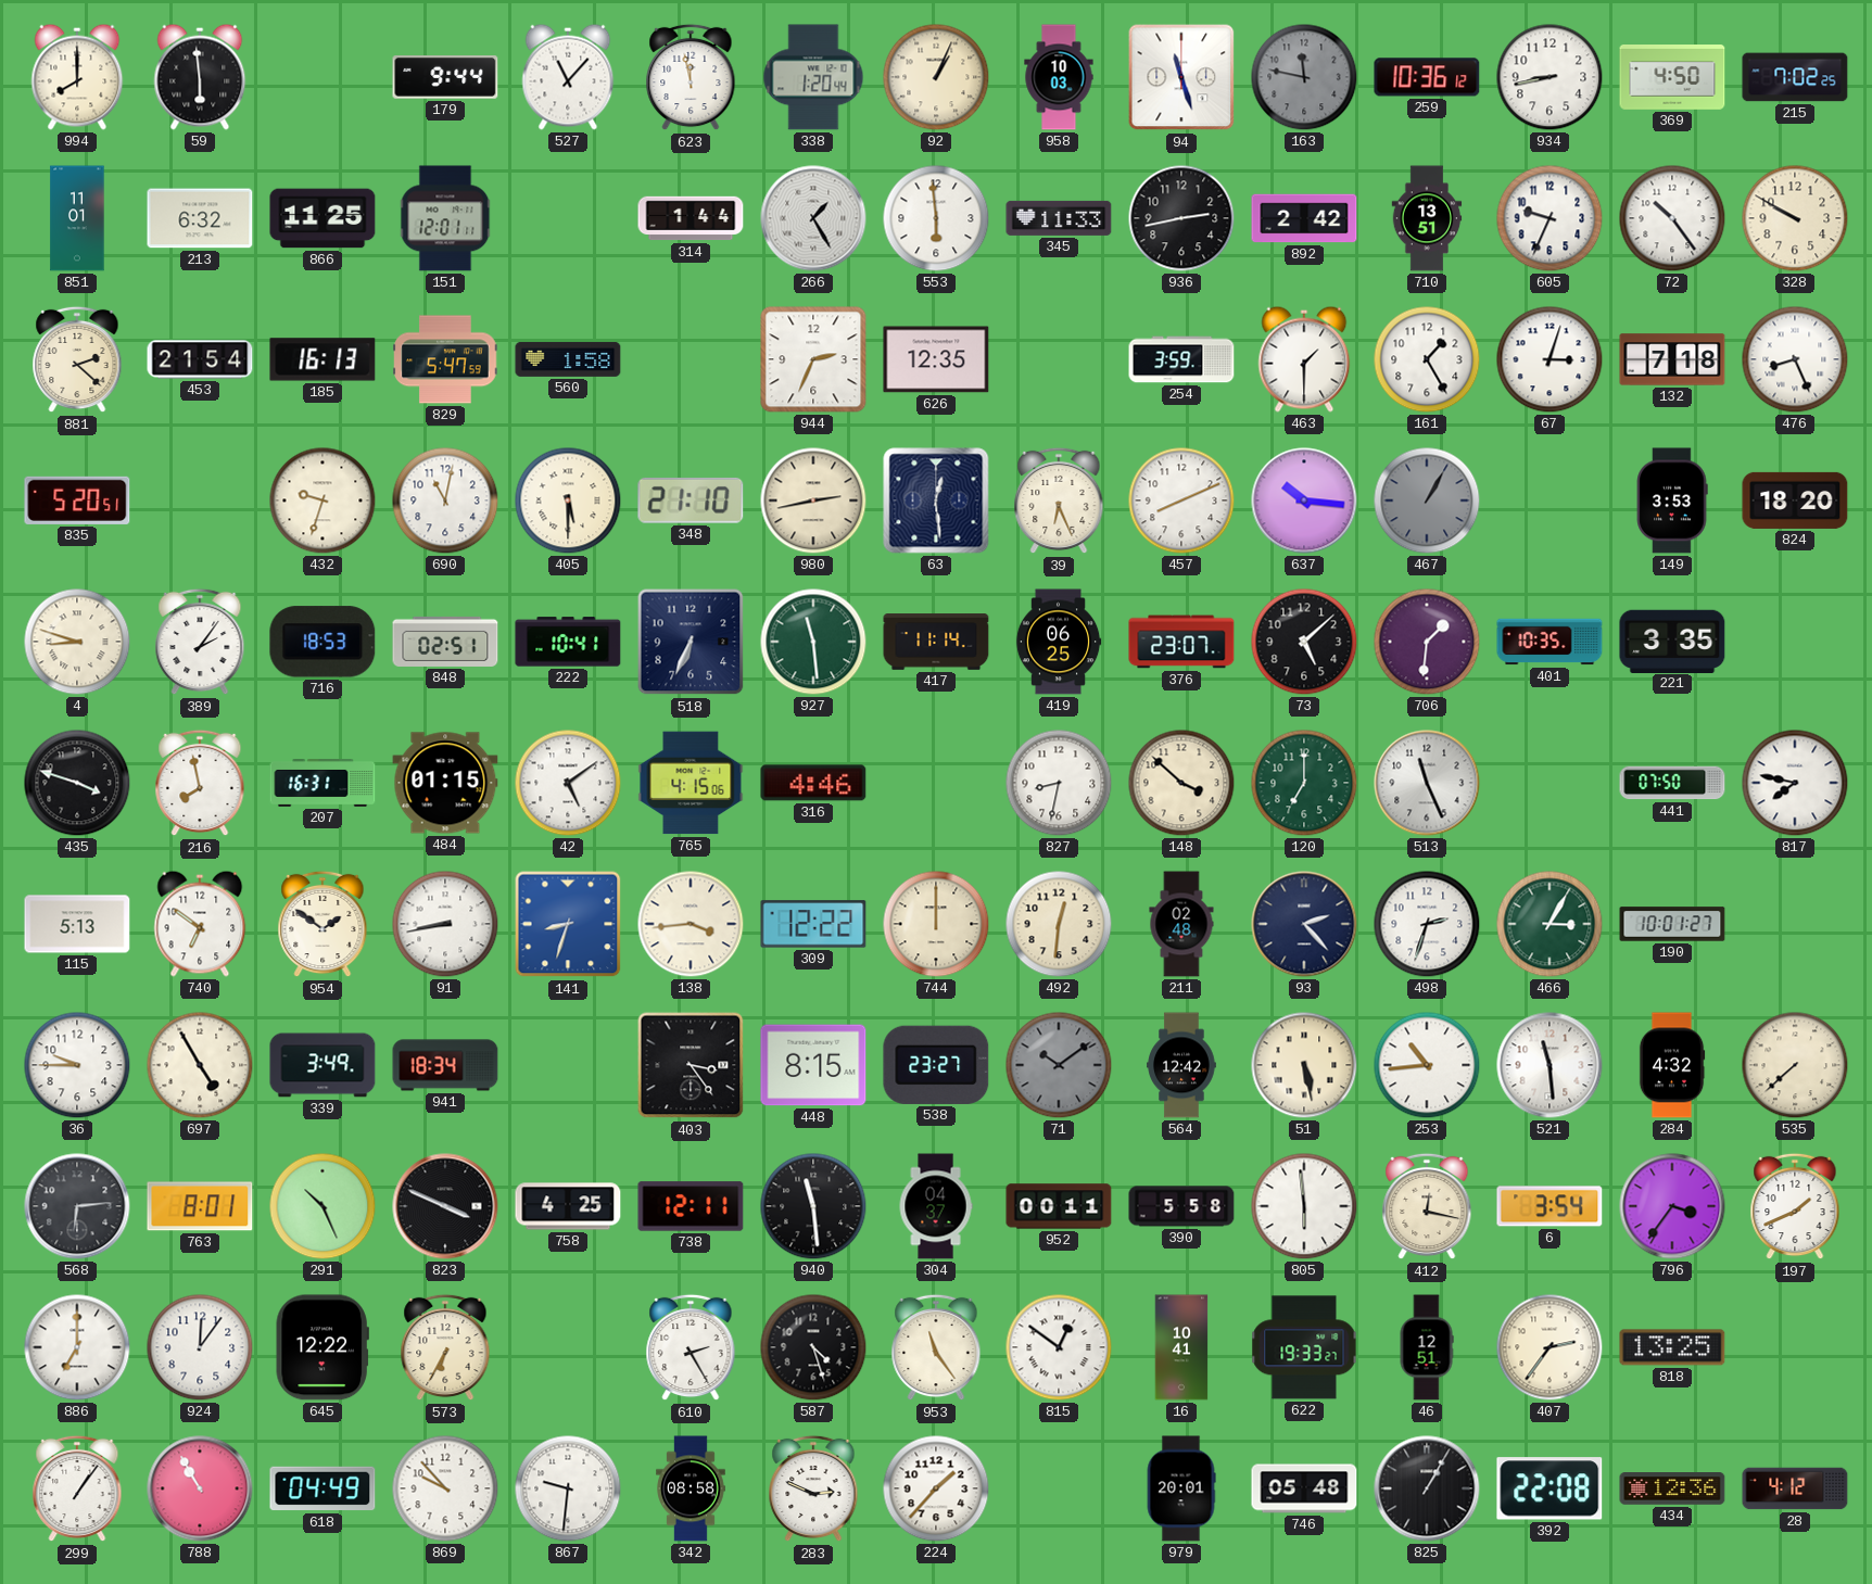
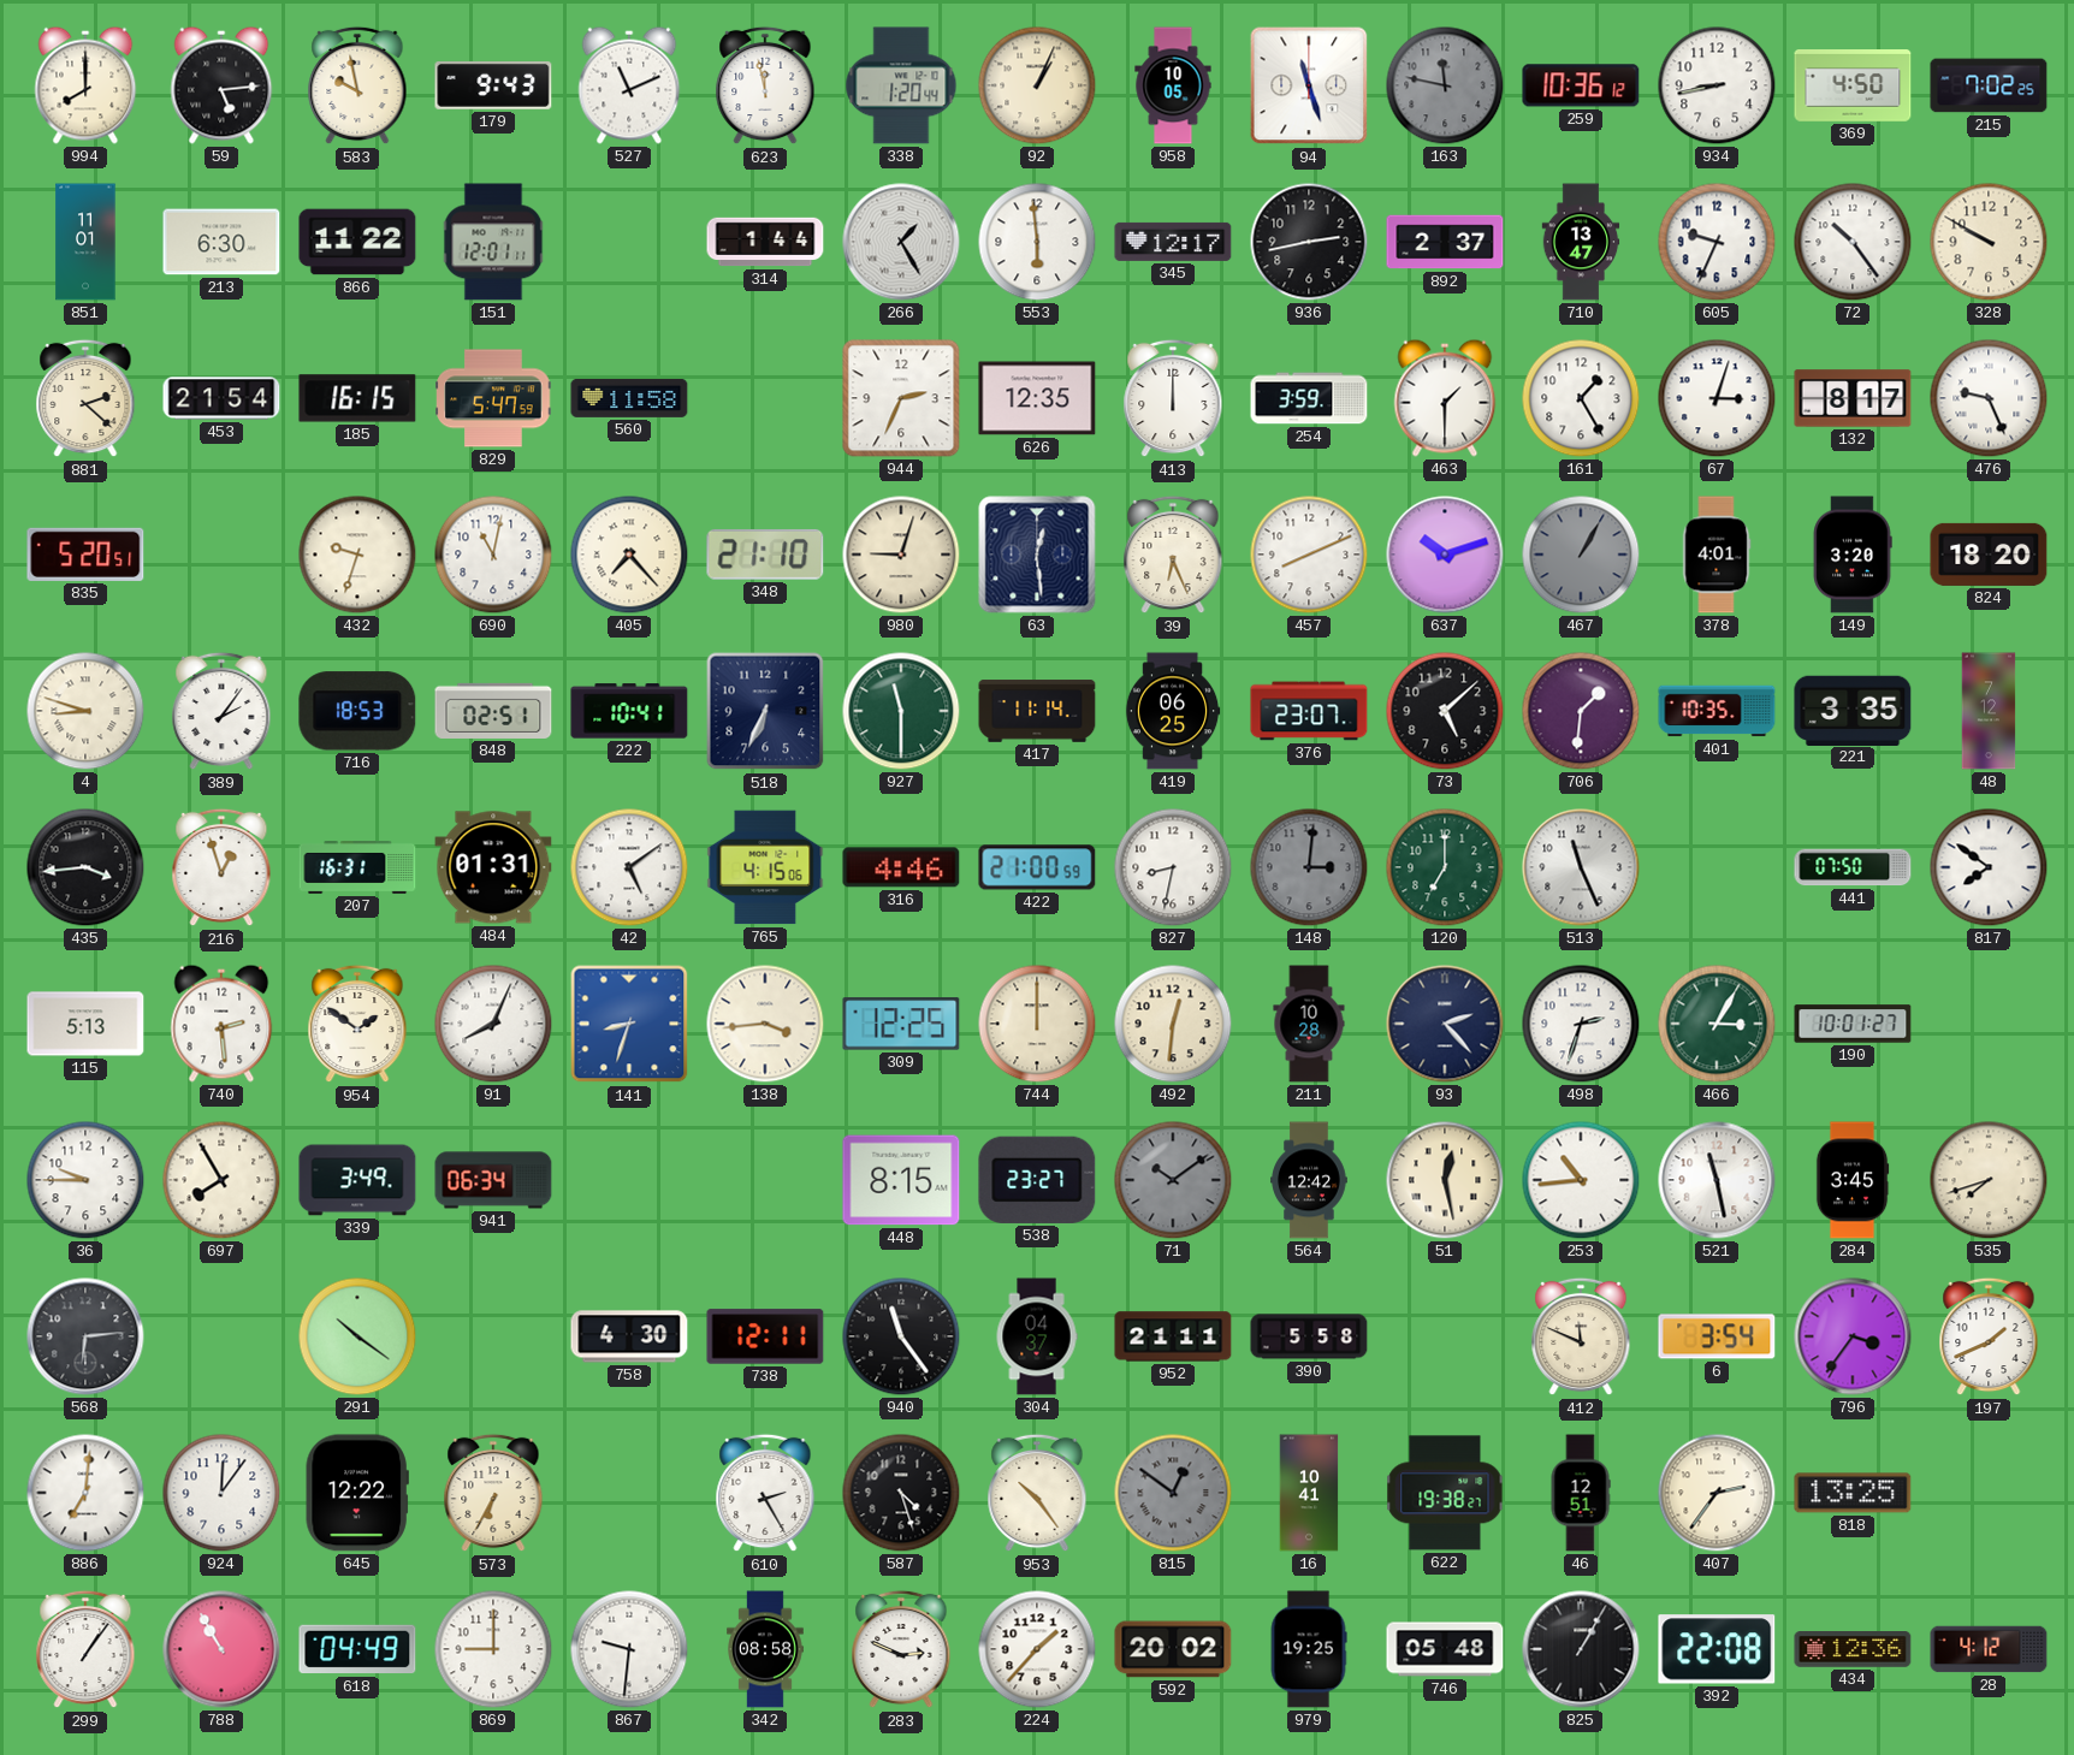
59: 5:59 -> 5:14 (221, 85)
583: none -> 9:58 (357, 85)
179: 9:44 -> 9:43 (493, 87)
527: 11:07 -> 11:11 (629, 85)
958: 10:03 -> 10:05 (1173, 85)
213: 6:32 -> 6:30 (221, 242)
866: 11:25 -> 11:22 (357, 242)
345: 11:33 -> 12:17 (1173, 242)
892: 2:42 -> 2:37 (1445, 242)
710: 13:51 -> 13:47 (1581, 242)
185: 16:13 -> 16:15 (357, 398)
560: 1:58 -> 11:58 (629, 398)
413: none -> 12:00 (1173, 398)
132: 7:18 -> 8:17 (1853, 398)
476: 8:26 -> 9:26 (1989, 398)
405: 5:30 -> 7:23 (629, 555)
980: 2:43 -> 9:03 (901, 555)
637: 10:16 -> 10:12 (1445, 555)
378: none -> 4:01 (1717, 555)
149: 3:53 -> 3:20 (1853, 555)
927: 11:29 -> 11:30 (901, 711)
48: none -> 7:12 (1989, 711)
435: 3:48 -> 3:44 (85, 867)
216: 7:58 -> 12:57 (221, 867)
484: 01:15 -> 01:31 (493, 867)
422: none -> 21:00 (1037, 867)
148: 3:52 -> 3:01 (1309, 867)
148 dial: cream -> grey (1309, 867)
817: 7:47 -> 7:51 (1989, 867)
740: 6:51 -> 2:29 (221, 1024)
91: 8:43 -> 8:04 (493, 1024)
309: 12:22 -> 12:25 (901, 1024)
211: 02:48 -> 10:28 (1309, 1024)
697: 4:55 -> 7:55 (221, 1180)
941: 18:34 -> 06:34 (493, 1180)
403: 3:24 -> none (691, 1065)
51: 5:28 -> 12:28 (1445, 1180)
521: 11:29 -> 11:28 (1717, 1180)
284: 4:32 -> 3:45 (1853, 1180)
535: 7:38 -> 7:42 (1989, 1180)
763: 8:01 -> none (200, 1206)
291: 10:26 -> 10:21 (357, 1336)
823: 3:49 -> none (445, 1206)
758: 4:25 -> 4:30 (629, 1336)
940: 11:29 -> 11:24 (901, 1336)
952: 00:11 -> 21:11 (1173, 1336)
805: 5:59 -> none (1304, 1206)
412: 12:17 -> 11:49 (1581, 1336)
886: 7:00 -> 7:01 (85, 1493)
953: 11:24 -> 10:24 (1037, 1493)
815 dial: white -> grey (1173, 1493)
622: 19:33 -> 19:38 (1445, 1493)
869: 9:53 -> 9:00 (493, 1649)
592: none -> 20:02 (1173, 1649)
979: 20:01 -> 19:25 (1309, 1649)
